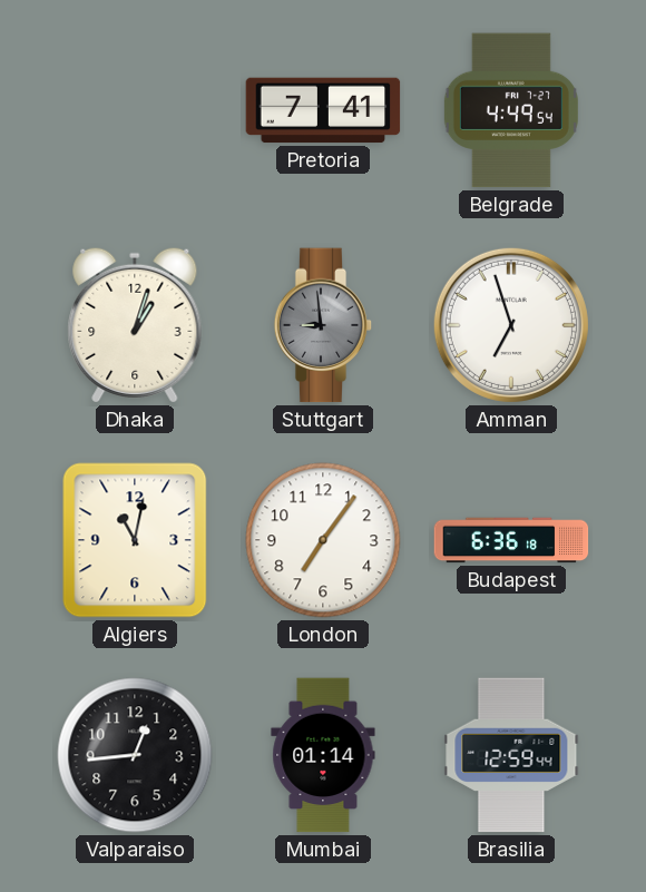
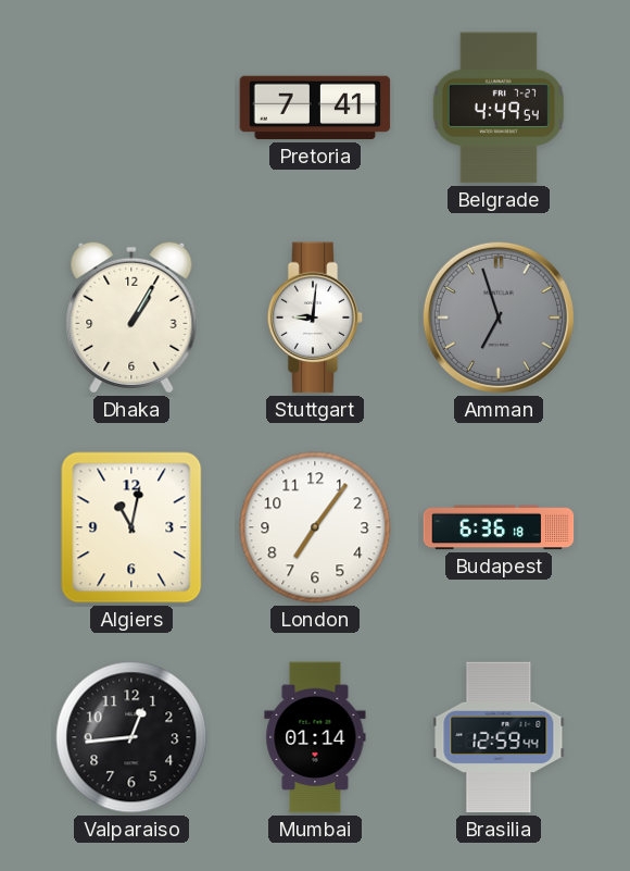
Dhaka: 1:03 -> 1:05 (131, 318)
Stuttgart: 8:59 -> 9:01 (315, 318)
Stuttgart dial: grey -> white (315, 318)
Amman dial: white -> grey (499, 318)
